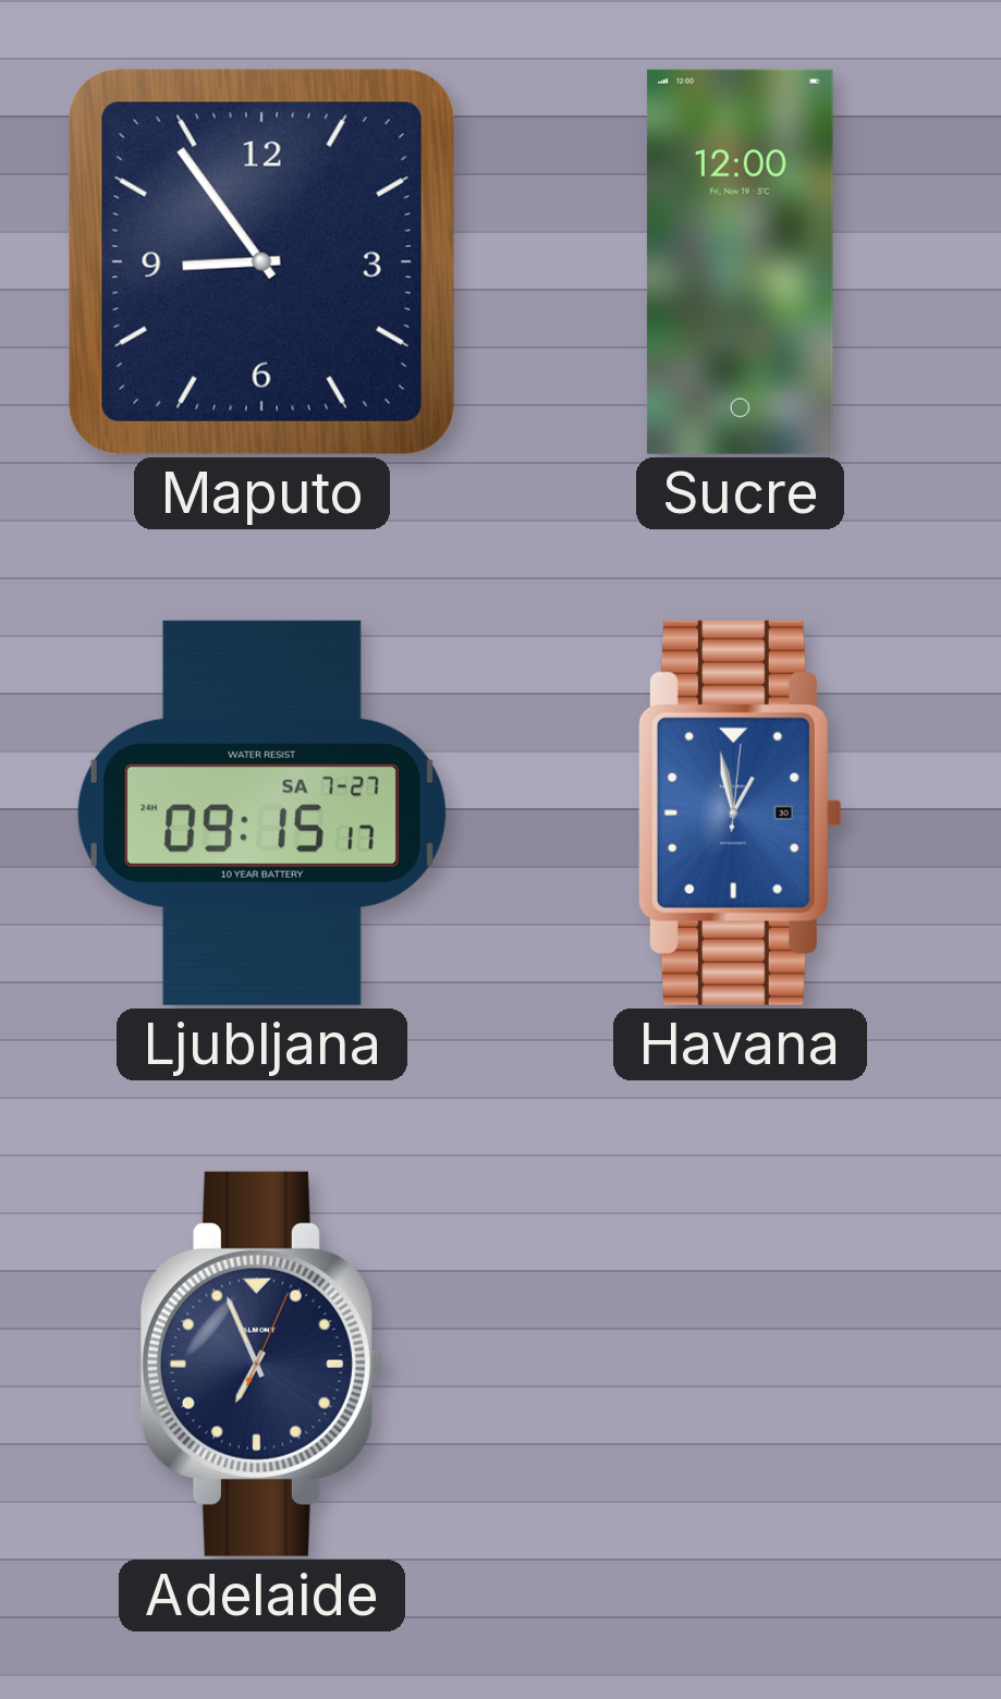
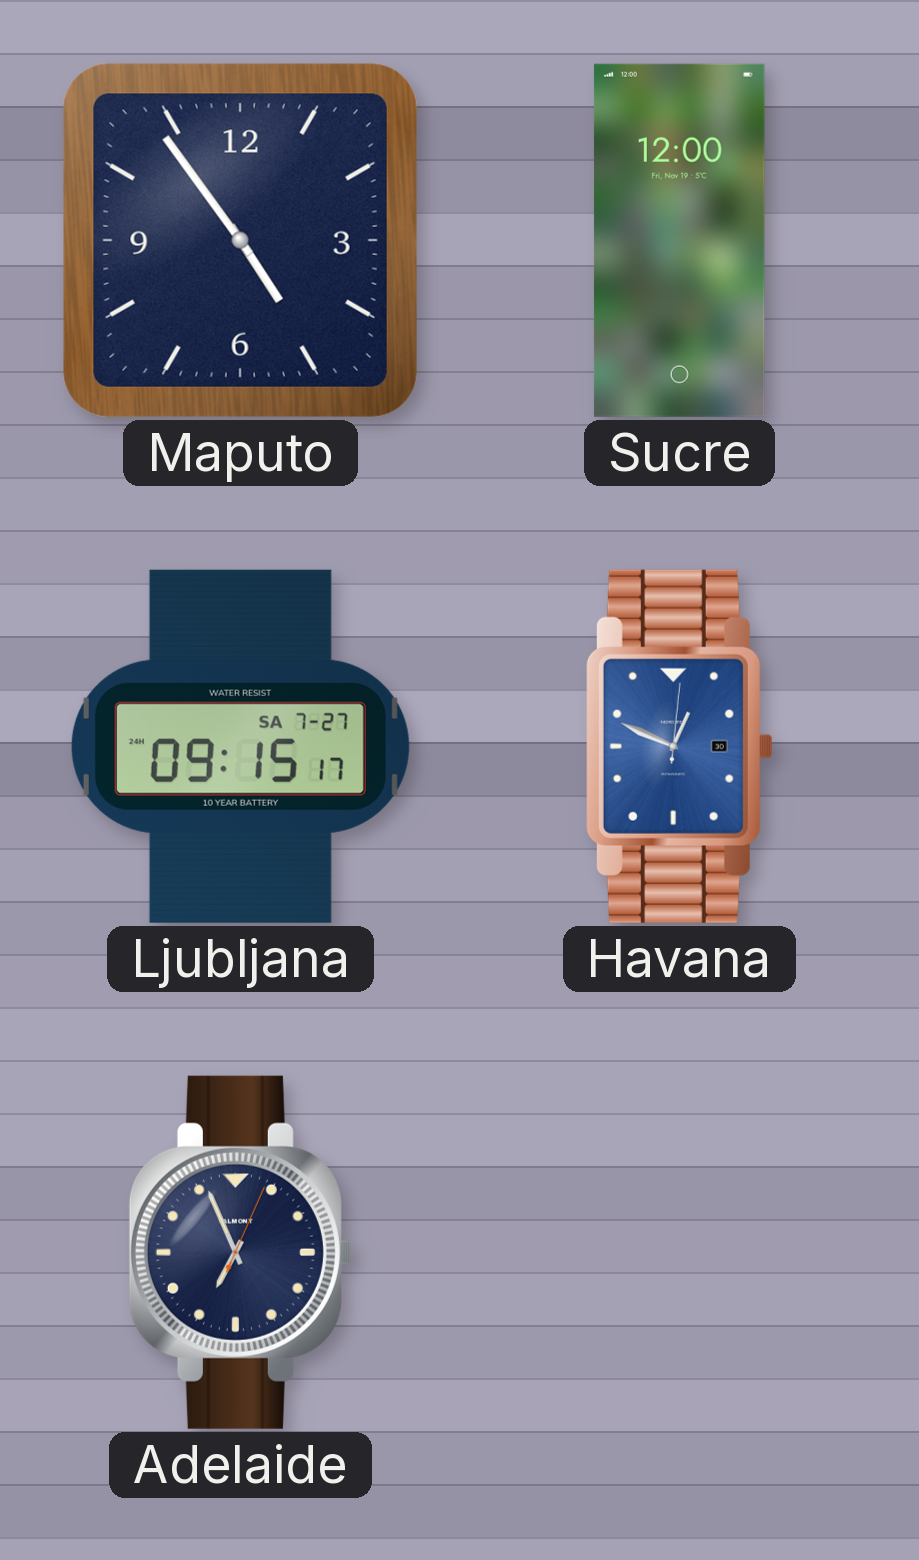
Maputo: 8:54 -> 4:54 (240, 240)
Havana: 12:58 -> 12:49 (679, 746)
